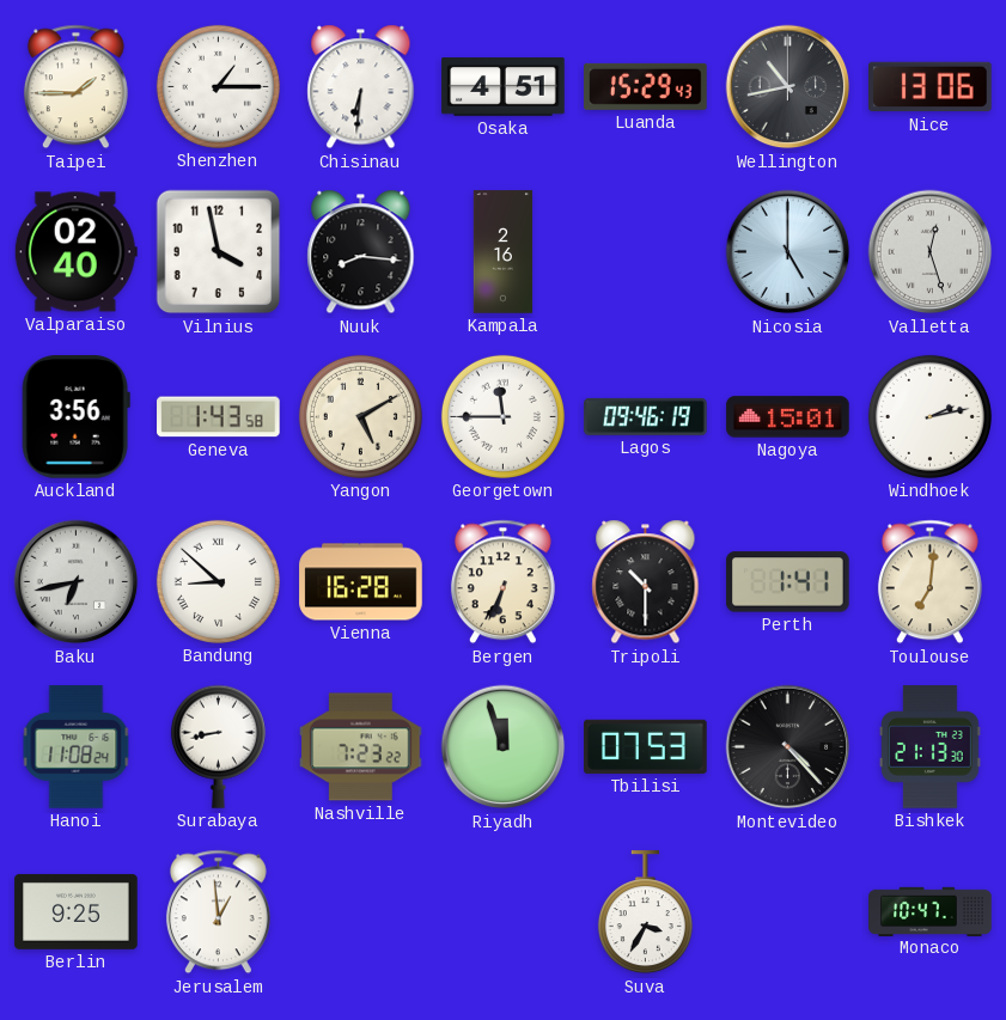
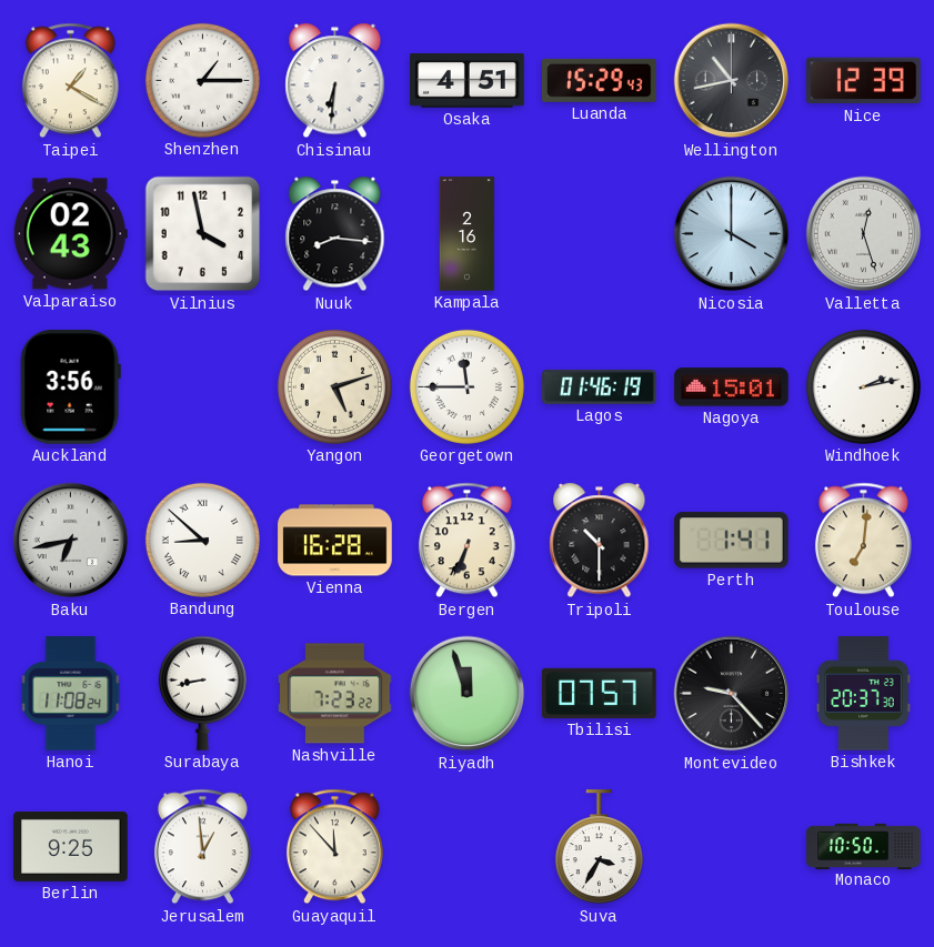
Taipei: 1:45 -> 1:20 (70, 81)
Nice: 13:06 -> 12:39 (864, 81)
Valparaiso: 02:40 -> 02:43 (70, 234)
Nicosia: 5:00 -> 4:00 (732, 234)
Geneva: 1:43 -> none (219, 417)
Yangon: 5:10 -> 5:12 (334, 386)
Lagos: 09:46 -> 01:46 (600, 386)
Tbilisi: 07:53 -> 07:57 (600, 693)
Montevideo: 4:23 -> 9:23 (732, 694)
Bishkek: 21:13 -> 20:37 (864, 694)
Guayaquil: none -> 11:53 (334, 847)
Monaco: 10:47 -> 10:50 (864, 846)
